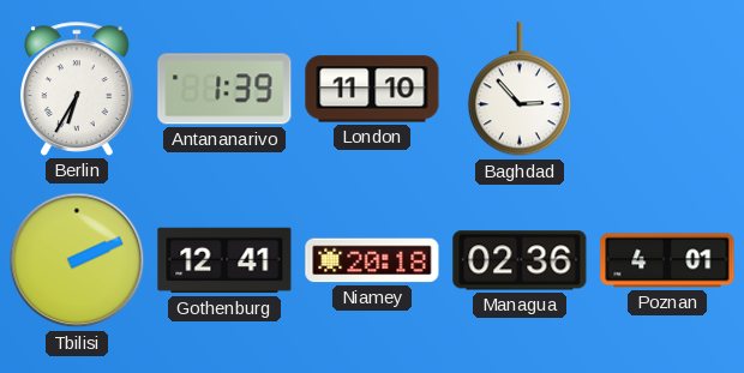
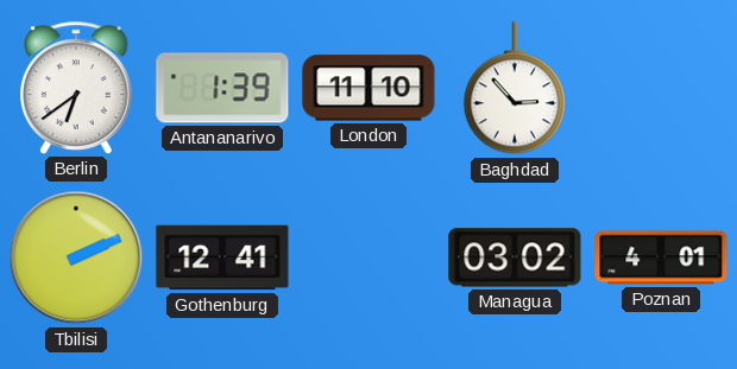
Berlin: 6:35 -> 6:39 (77, 88)
Niamey: 20:18 -> none (372, 260)
Managua: 02:36 -> 03:02 (515, 257)
